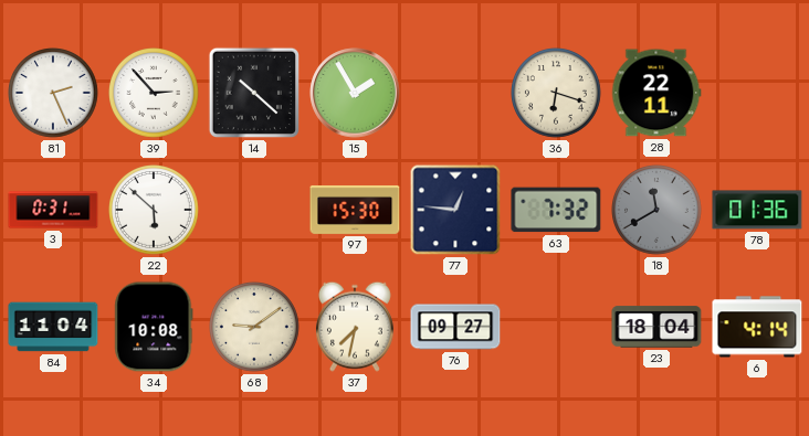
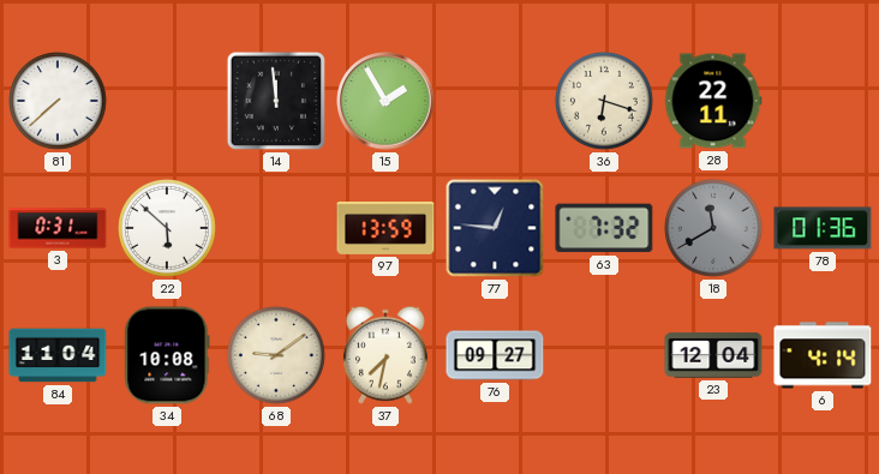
81: 2:26 -> 7:38 (59, 102)
39: 2:53 -> none (155, 94)
14: 10:22 -> 11:59 (276, 101)
97: 15:30 -> 13:59 (385, 228)
23: 18:04 -> 12:04 (713, 355)
